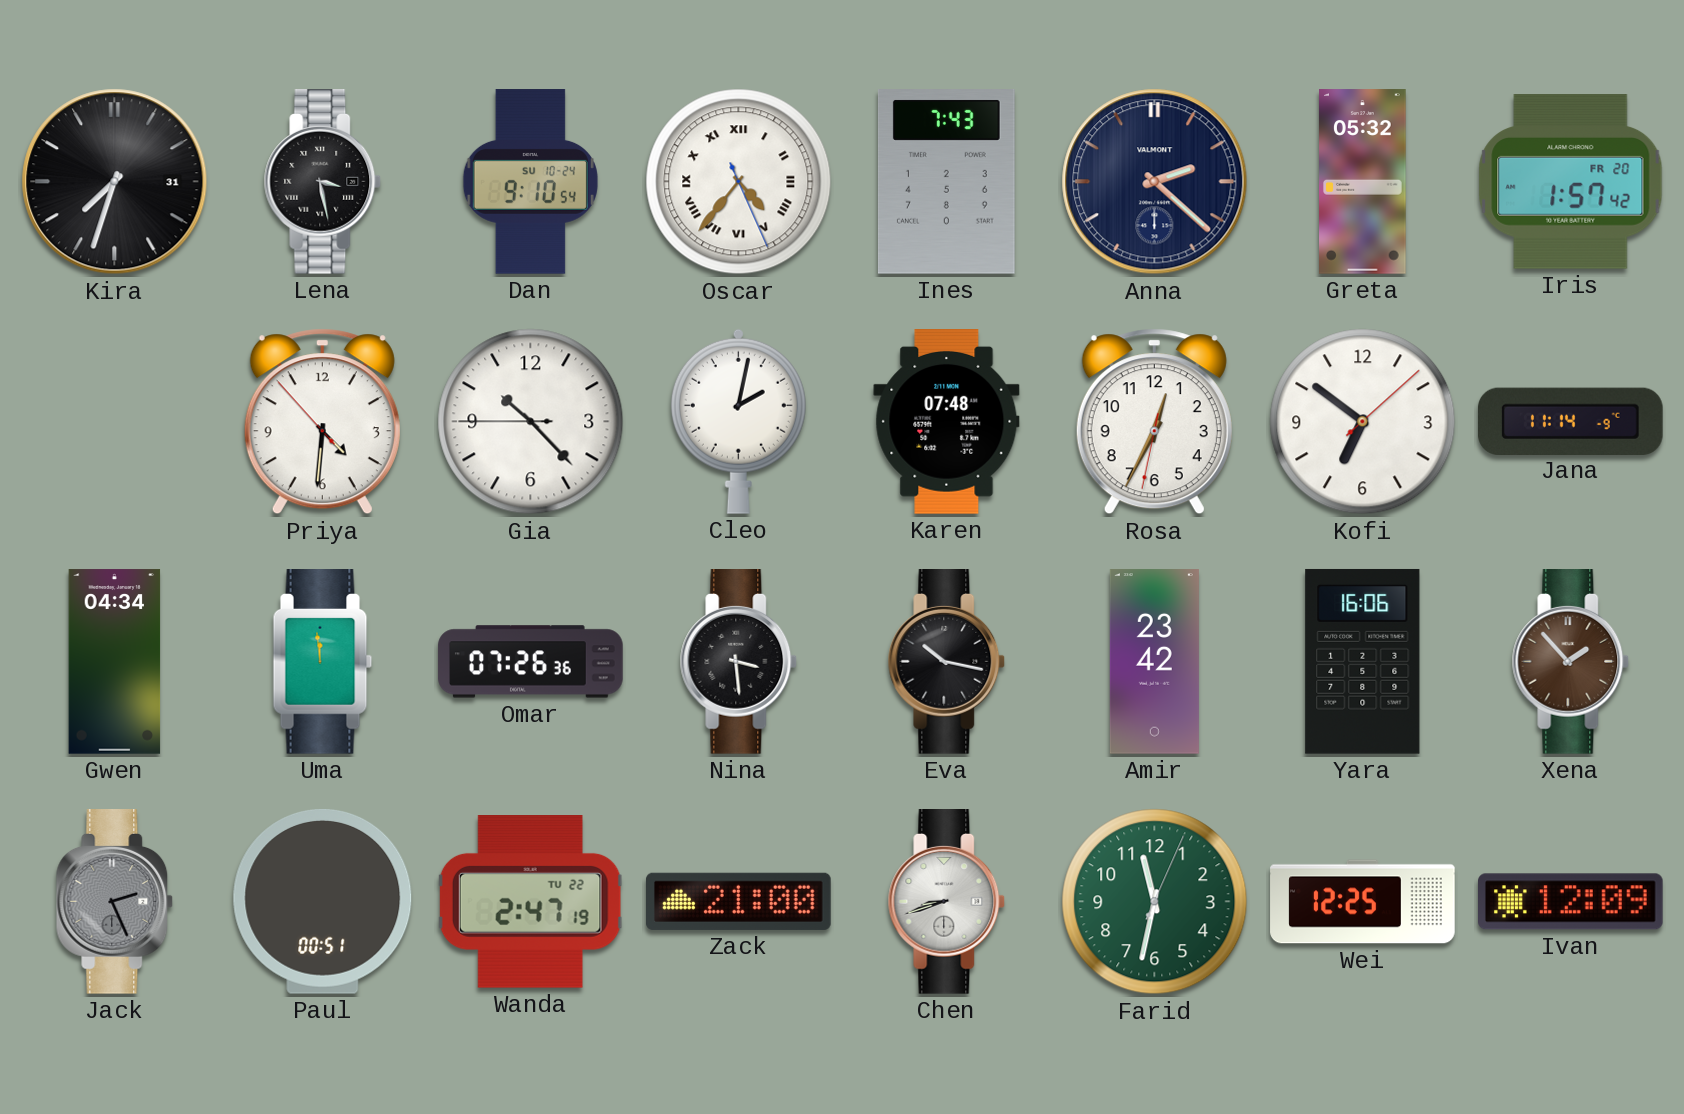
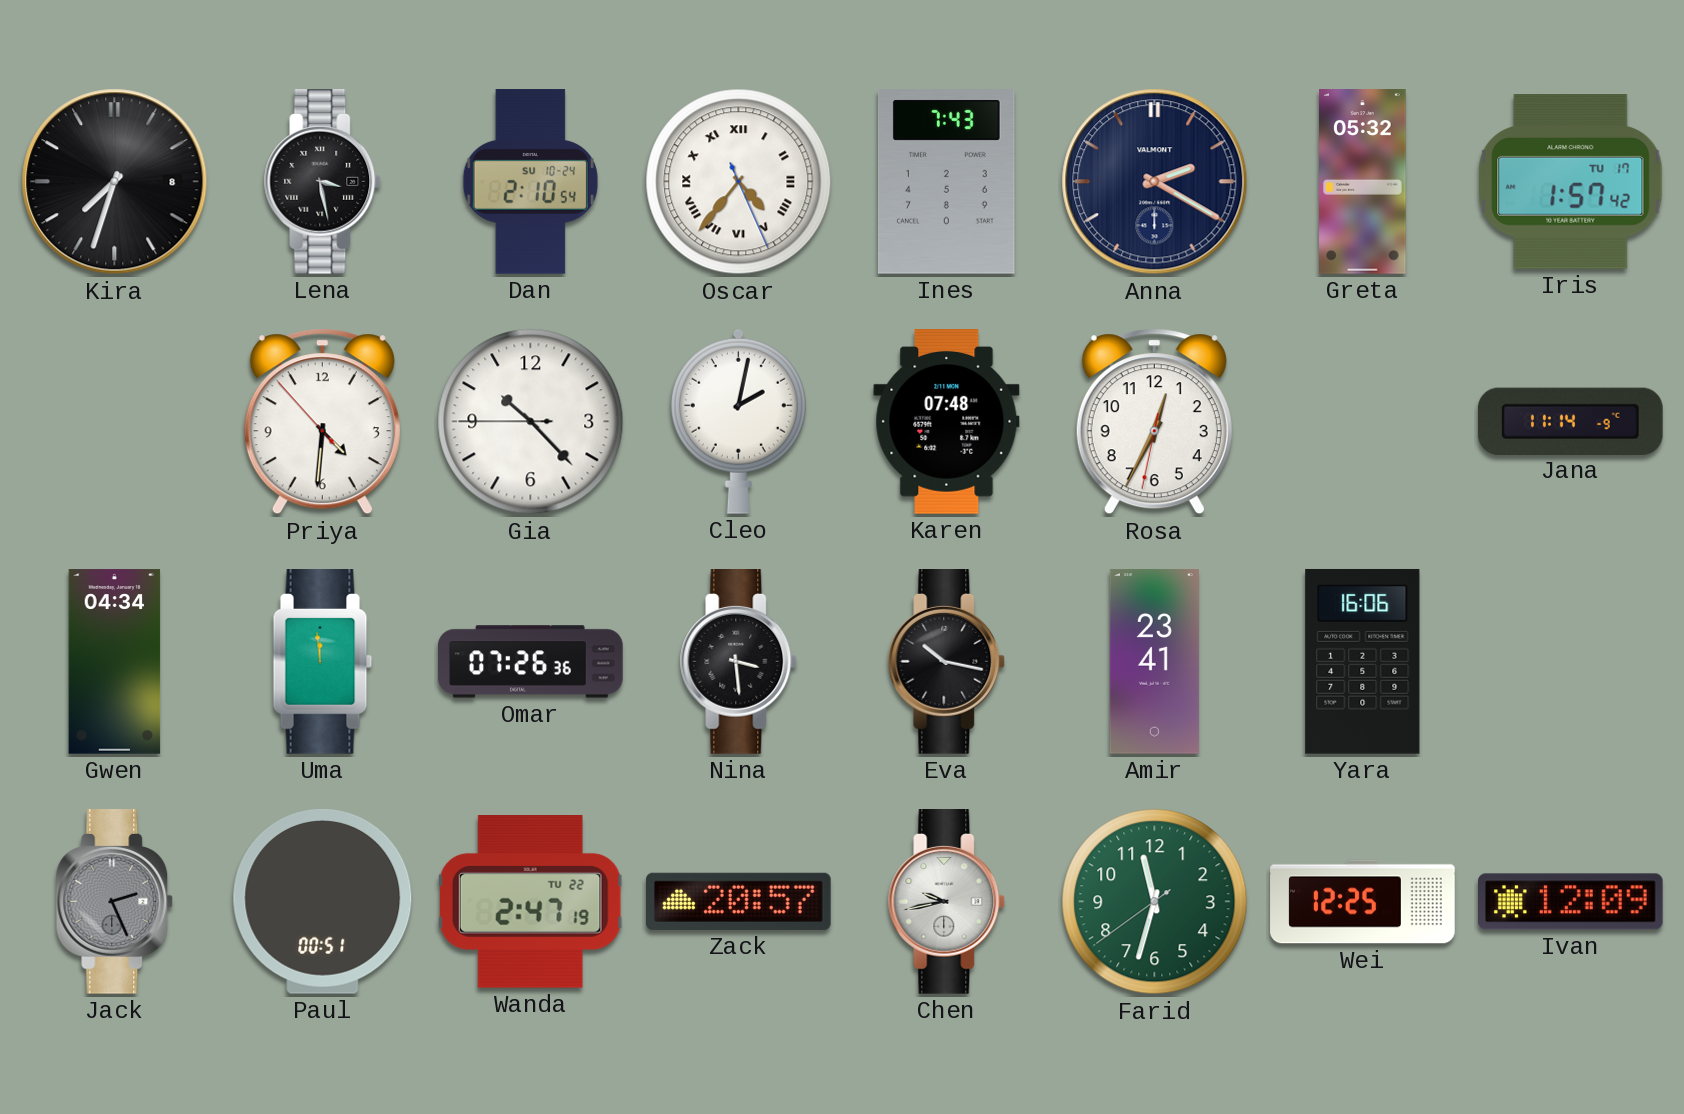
Kira date: 31 -> 8 (115, 182)
Dan: 9:10 -> 2:10 (530, 182)
Anna: 2:22 -> 2:20 (1155, 182)
Iris date: FR 20 -> TU 17 (1571, 182)
Kofi: 6:51 -> none (1363, 422)
Amir: 23:42 -> 23:41 (1154, 662)
Xena: 1:53 -> none (1571, 662)
Zack: 21:00 -> 20:57 (739, 901)
Chen: 8:42 -> 9:43 (947, 902)
Farid: 11:32:04 -> 11:32:39 (1155, 902)
